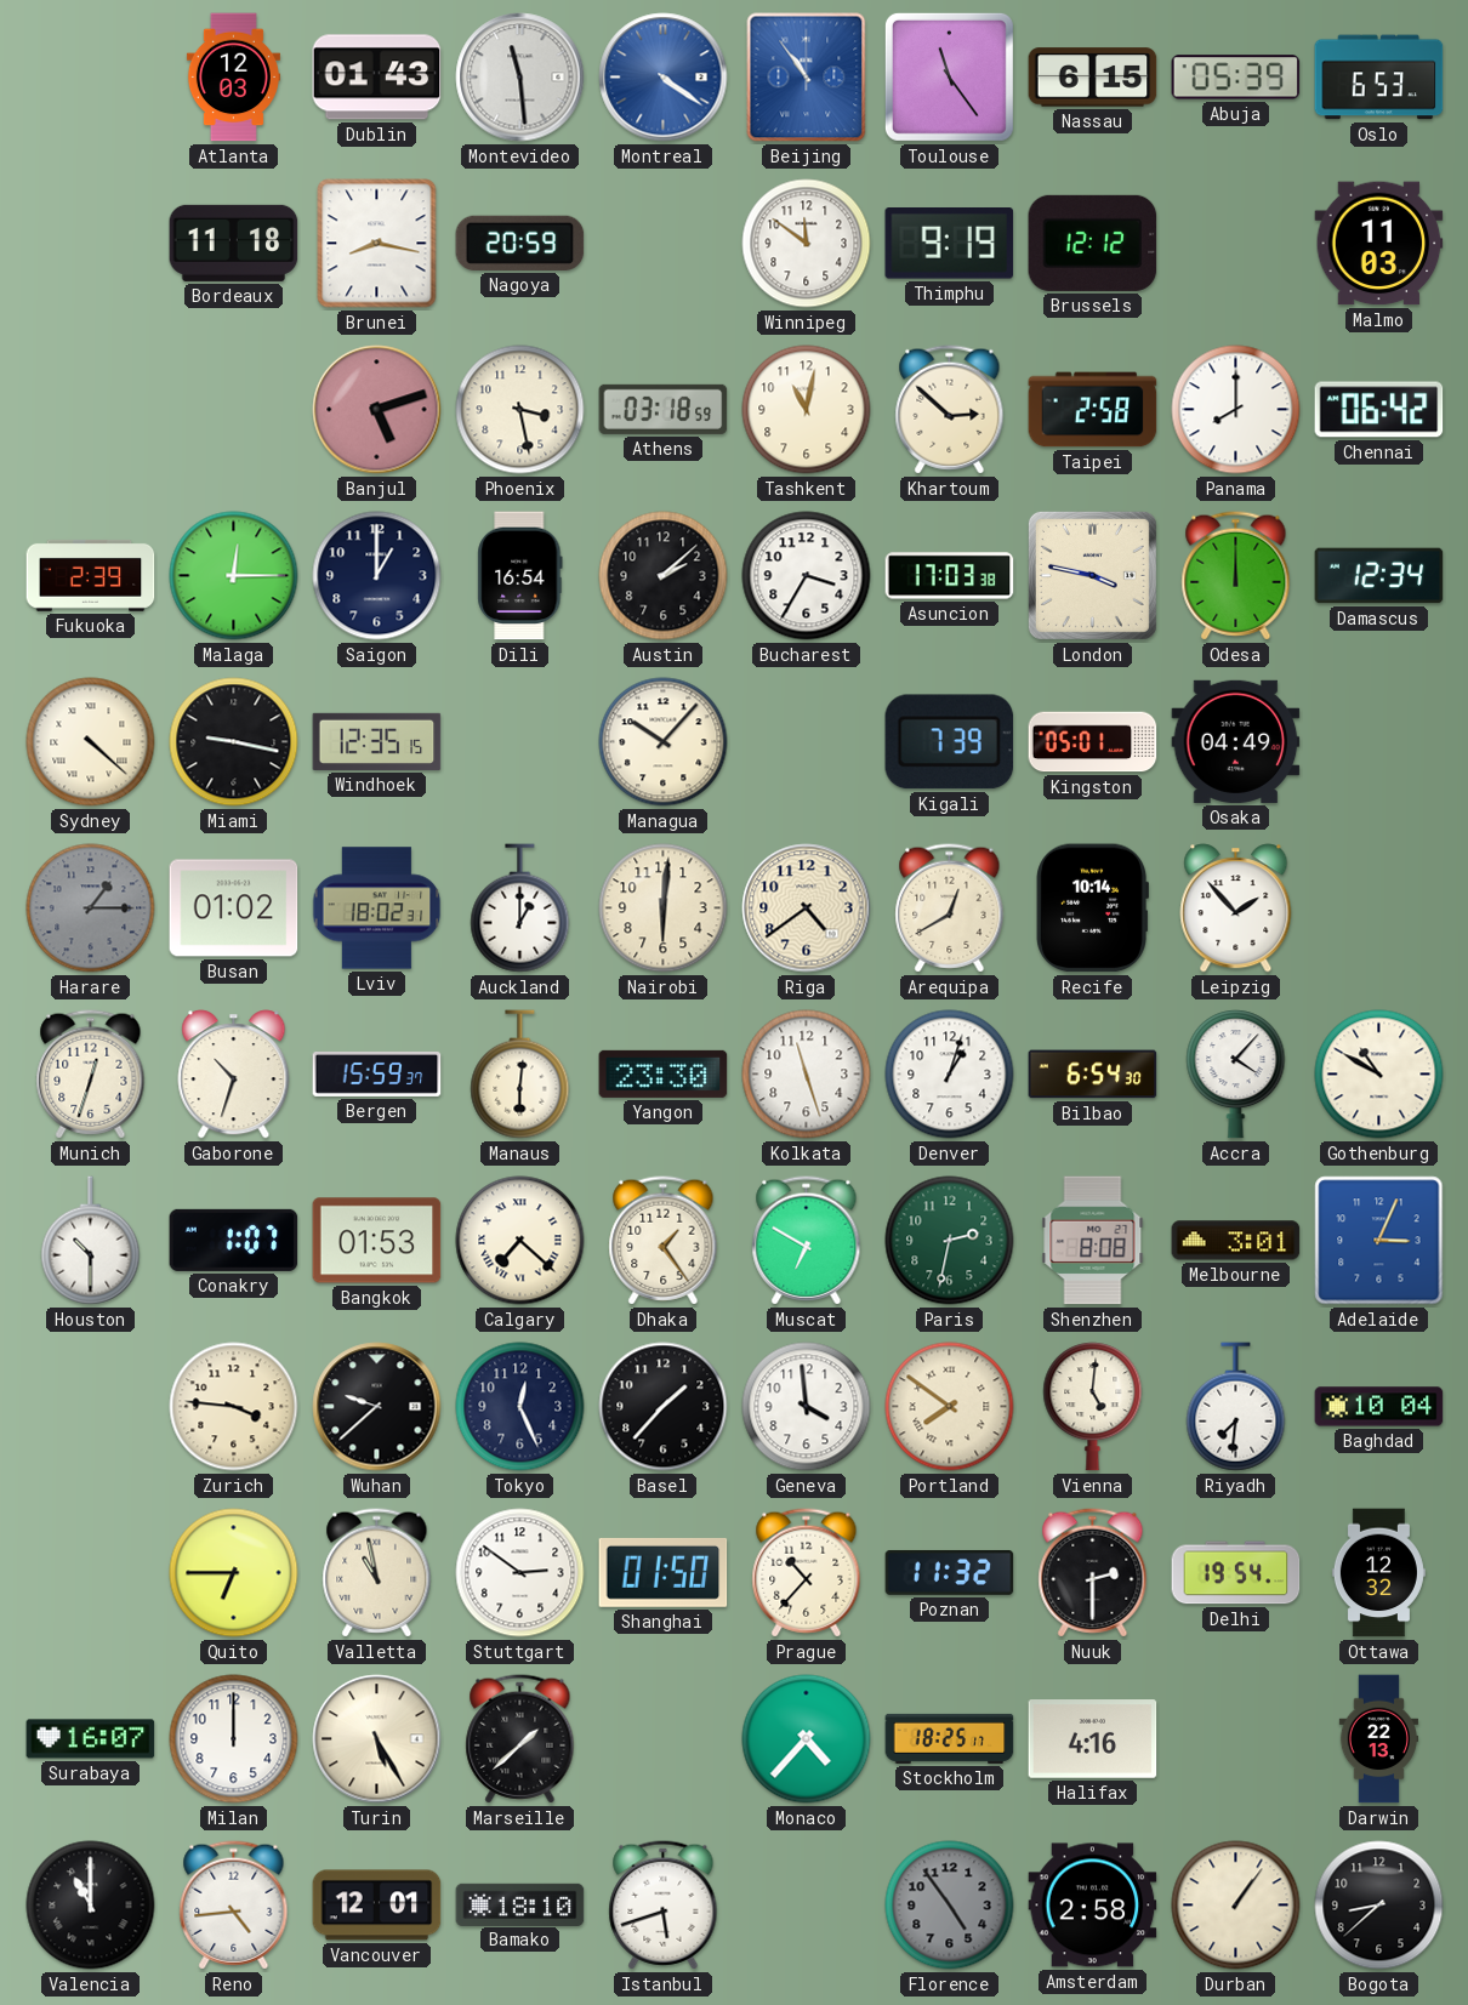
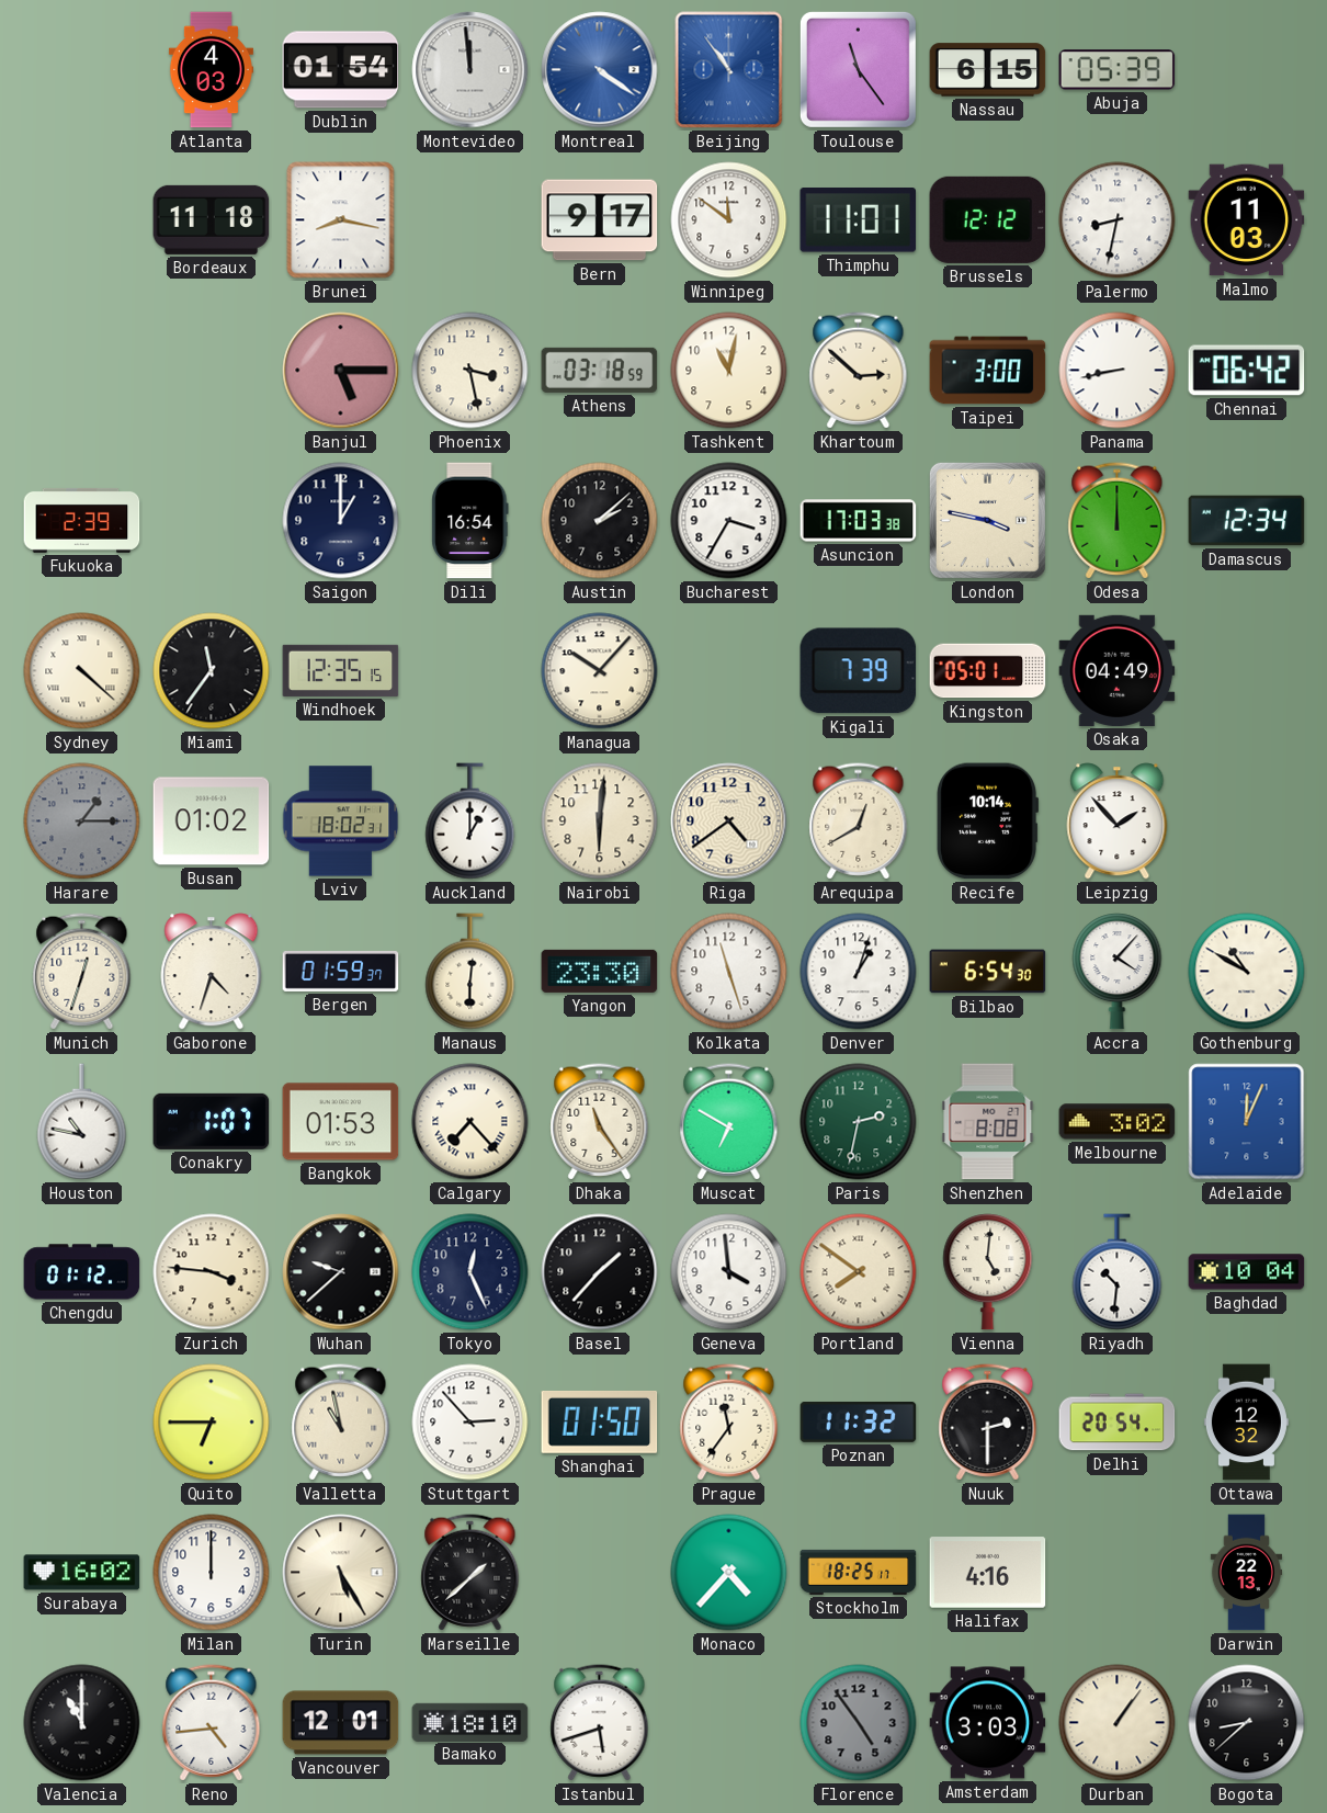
Atlanta: 12:03 -> 4:03 (211, 70)
Dublin: 01:43 -> 01:54 (341, 70)
Montevideo: 11:29 -> 11:59 (470, 70)
Oslo: 6:53 -> none (1379, 78)
Nagoya: 20:59 -> none (520, 243)
Bern: none -> 9:17 (600, 220)
Thimphu: 9:19 -> 11:01 (859, 220)
Palermo: none -> 8:32 (1118, 220)
Banjul: 5:12 -> 5:15 (341, 371)
Taipei: 2:58 -> 3:00 (988, 371)
Panama: 8:00 -> 8:43 (1118, 371)
Malaga: 12:15 -> none (234, 576)
Miami: 9:17 -> 11:36 (212, 671)
Gaborone: 10:33 -> 4:33 (212, 972)
Bergen: 15:59 -> 01:59 (341, 971)
Houston: 10:30 -> 10:47 (82, 1122)
Calgary: 7:22 -> 7:23 (470, 1122)
Dhaka: 1:24 -> 11:24 (600, 1122)
Melbourne: 3:01 -> 3:02 (1118, 1122)
Adelaide: 3:04 -> 12:04 (1247, 1122)
Chengdu: none -> 01:12 (82, 1272)
Riyadh: 7:31 -> 10:31 (1118, 1272)
Stuttgart: 2:51 -> 2:53 (470, 1423)
Prague: 10:37 -> 11:36 (729, 1423)
Delhi: 19:54 -> 20:54 (1118, 1423)
Surabaya: 16:07 -> 16:02 (82, 1573)
Amsterdam: 2:58 -> 3:03 (988, 1723)
